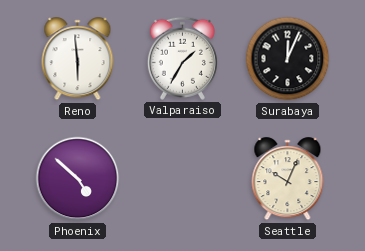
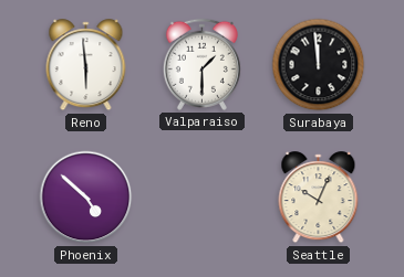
Valparaiso: 1:35 -> 1:30 (201, 64)
Surabaya: 12:04 -> 11:59 (319, 65)
